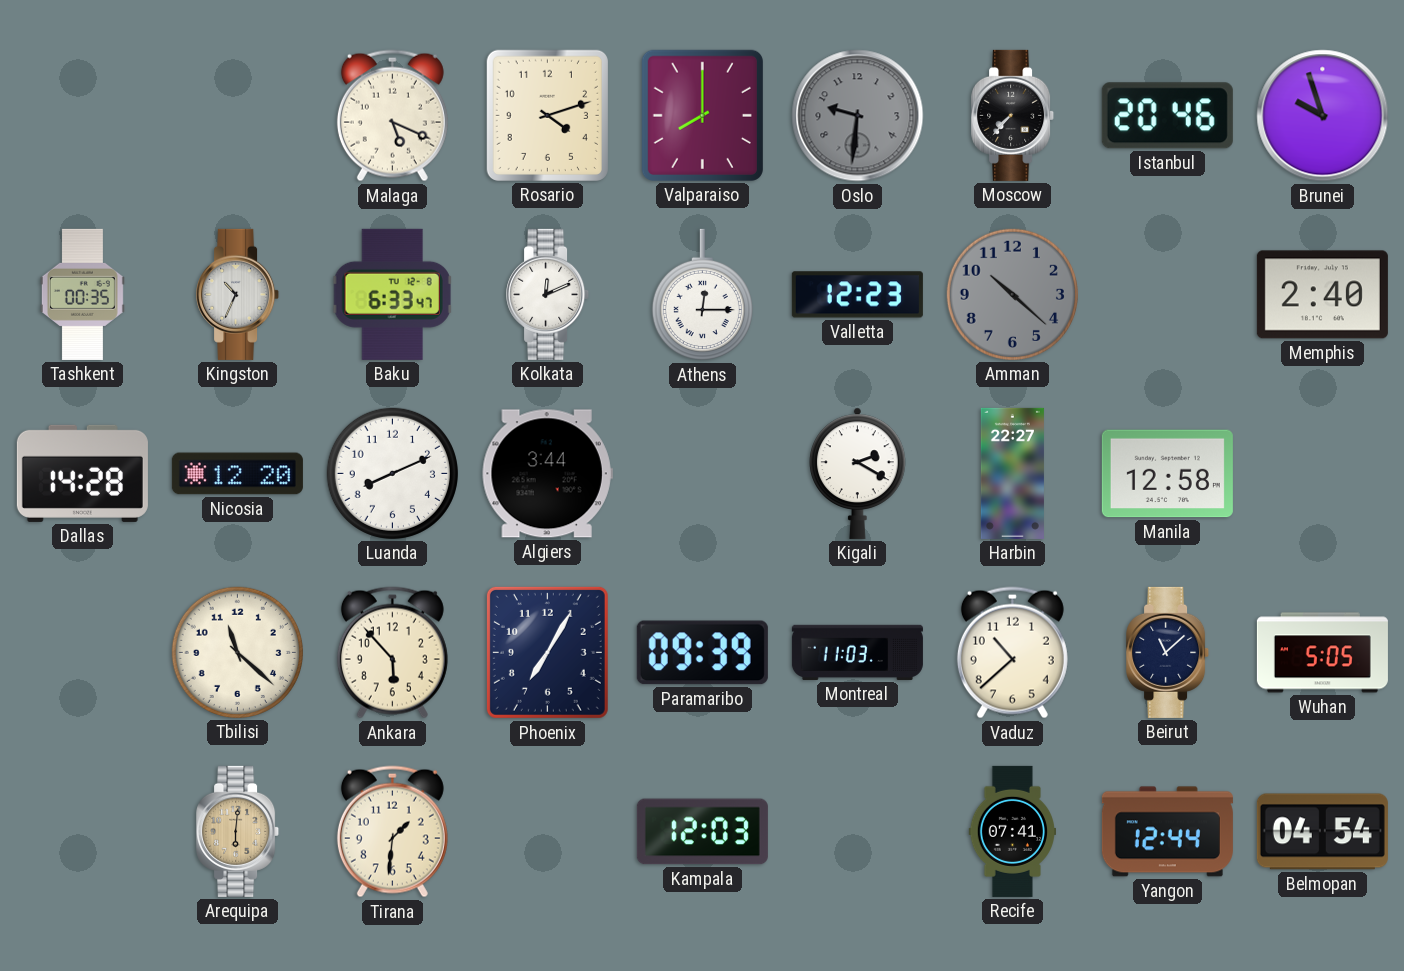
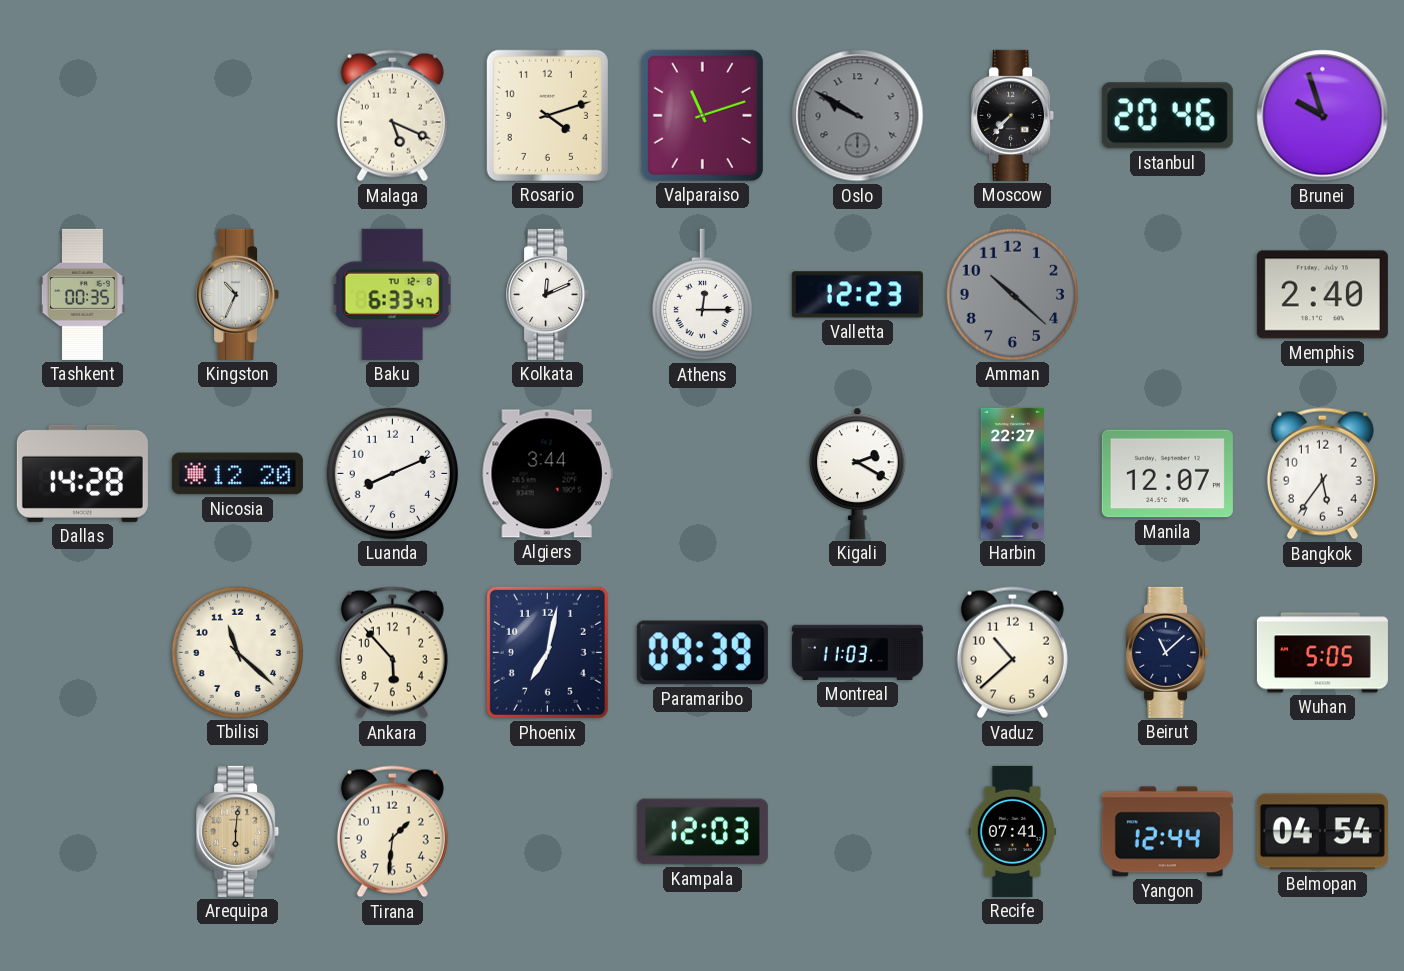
Valparaiso: 8:00 -> 11:12 (702, 115)
Oslo: 9:31 -> 9:50 (858, 116)
Manila: 12:58 -> 12:07 (1167, 474)
Bangkok: none -> 5:36 (1322, 474)
Phoenix: 7:05 -> 7:02 (547, 652)
